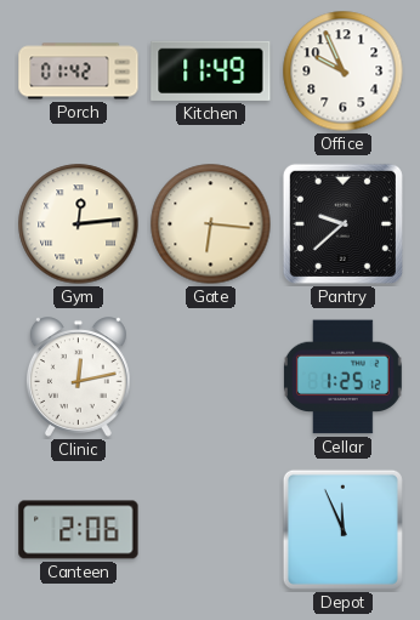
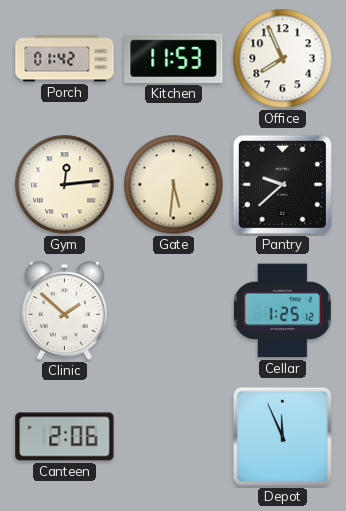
Kitchen: 11:49 -> 11:53 (174, 58)
Office: 9:56 -> 7:56 (283, 59)
Gate: 6:16 -> 5:31 (174, 185)
Clinic: 12:13 -> 1:52 (64, 311)
